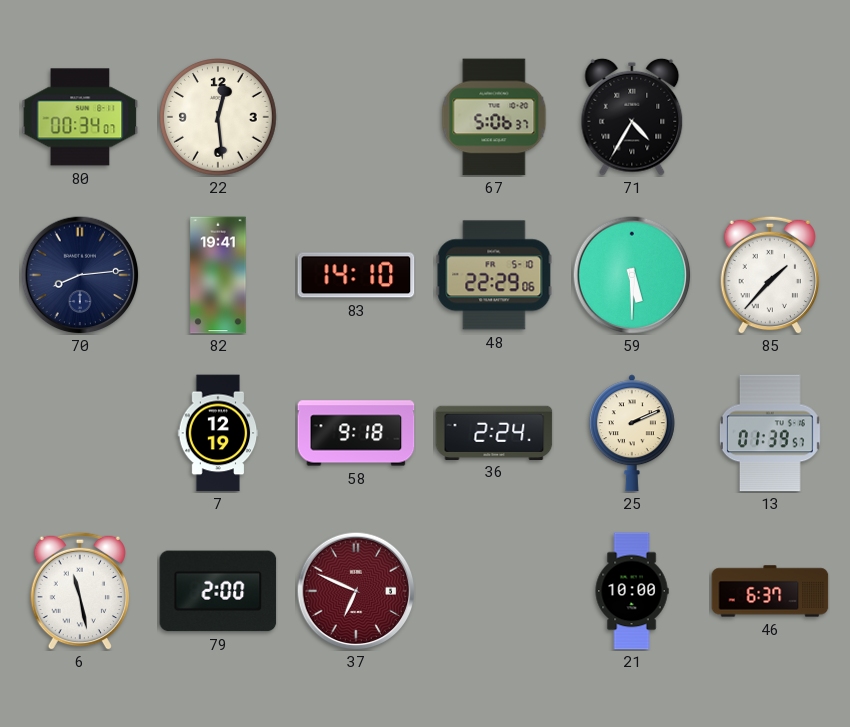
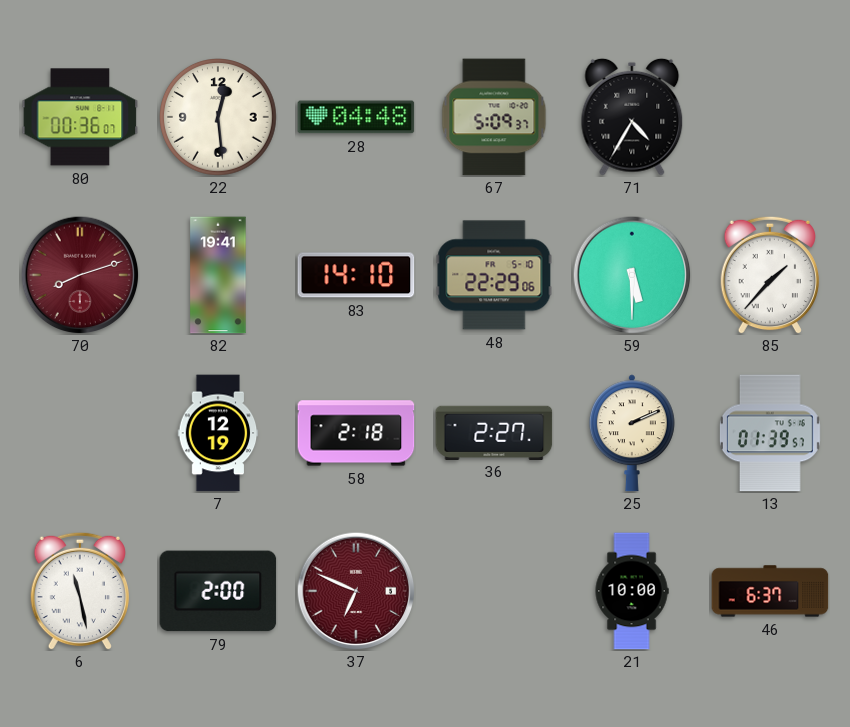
80: 00:34 -> 00:36 (80, 117)
28: none -> 04:48 (356, 117)
67: 5:06 -> 5:09 (494, 117)
70: 8:14 -> 8:12 (80, 275)
70 dial: navy -> burgundy (80, 275)
58: 9:18 -> 2:18 (356, 433)
36: 2:24 -> 2:27 (494, 432)
